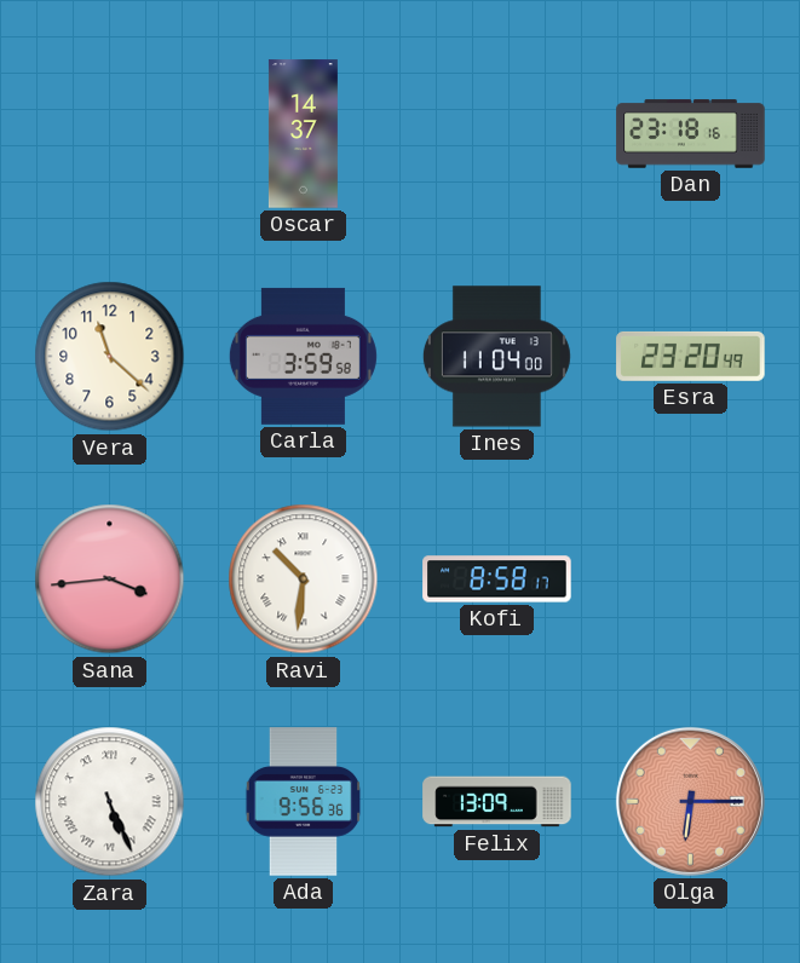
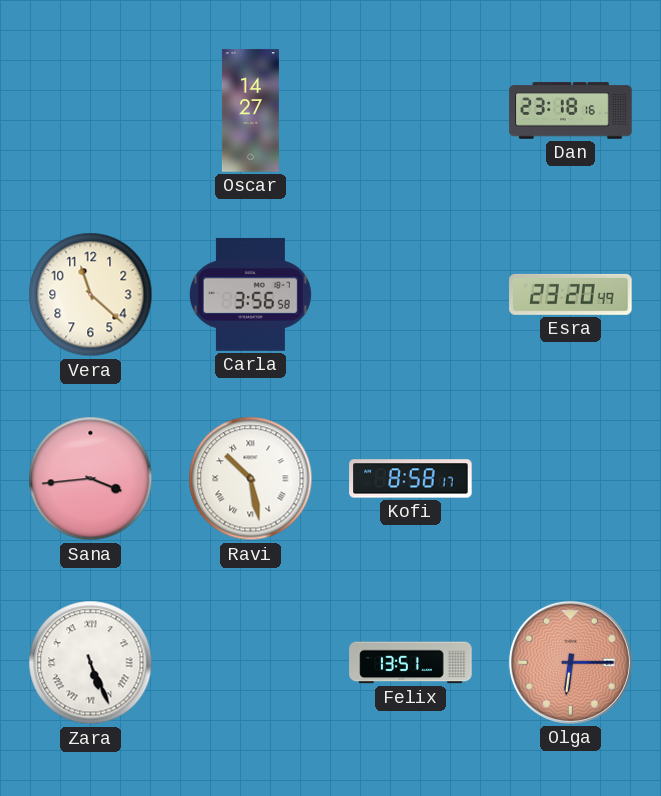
Oscar: 14:37 -> 14:27 (250, 111)
Carla: 3:59 -> 3:56 (250, 294)
Ines: 11:04 -> none (496, 357)
Ravi: 10:31 -> 10:28 (251, 479)
Ada: 9:56 -> none (304, 802)
Felix: 13:09 -> 13:51 (411, 663)
